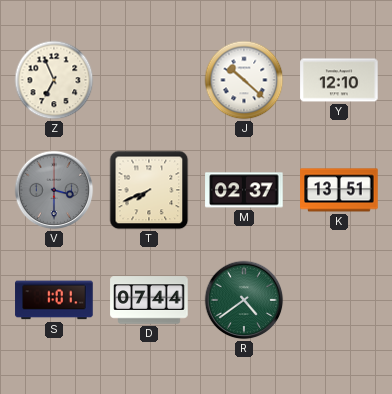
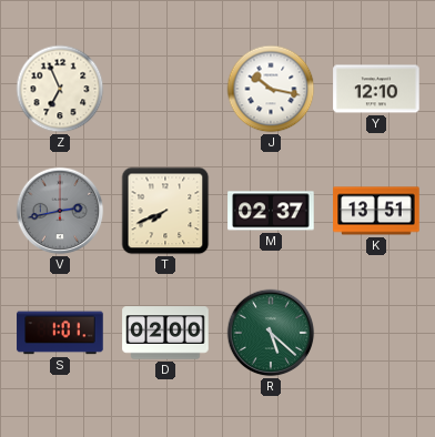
J: 10:22 -> 10:17 (271, 89)
V: 3:30 -> 2:43 (60, 211)
D: 07:44 -> 02:00 (165, 333)
R: 4:39 -> 5:22 (271, 333)
